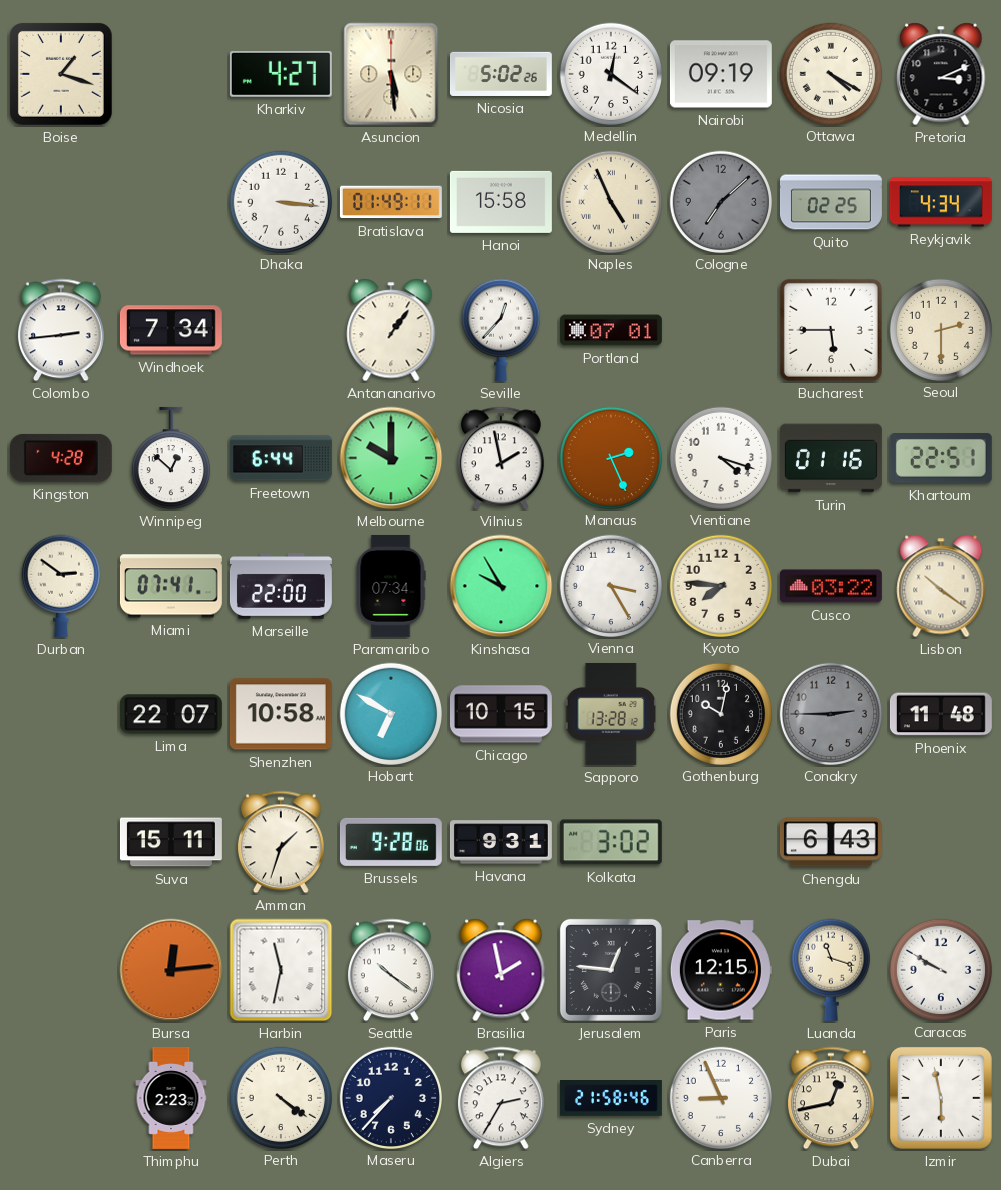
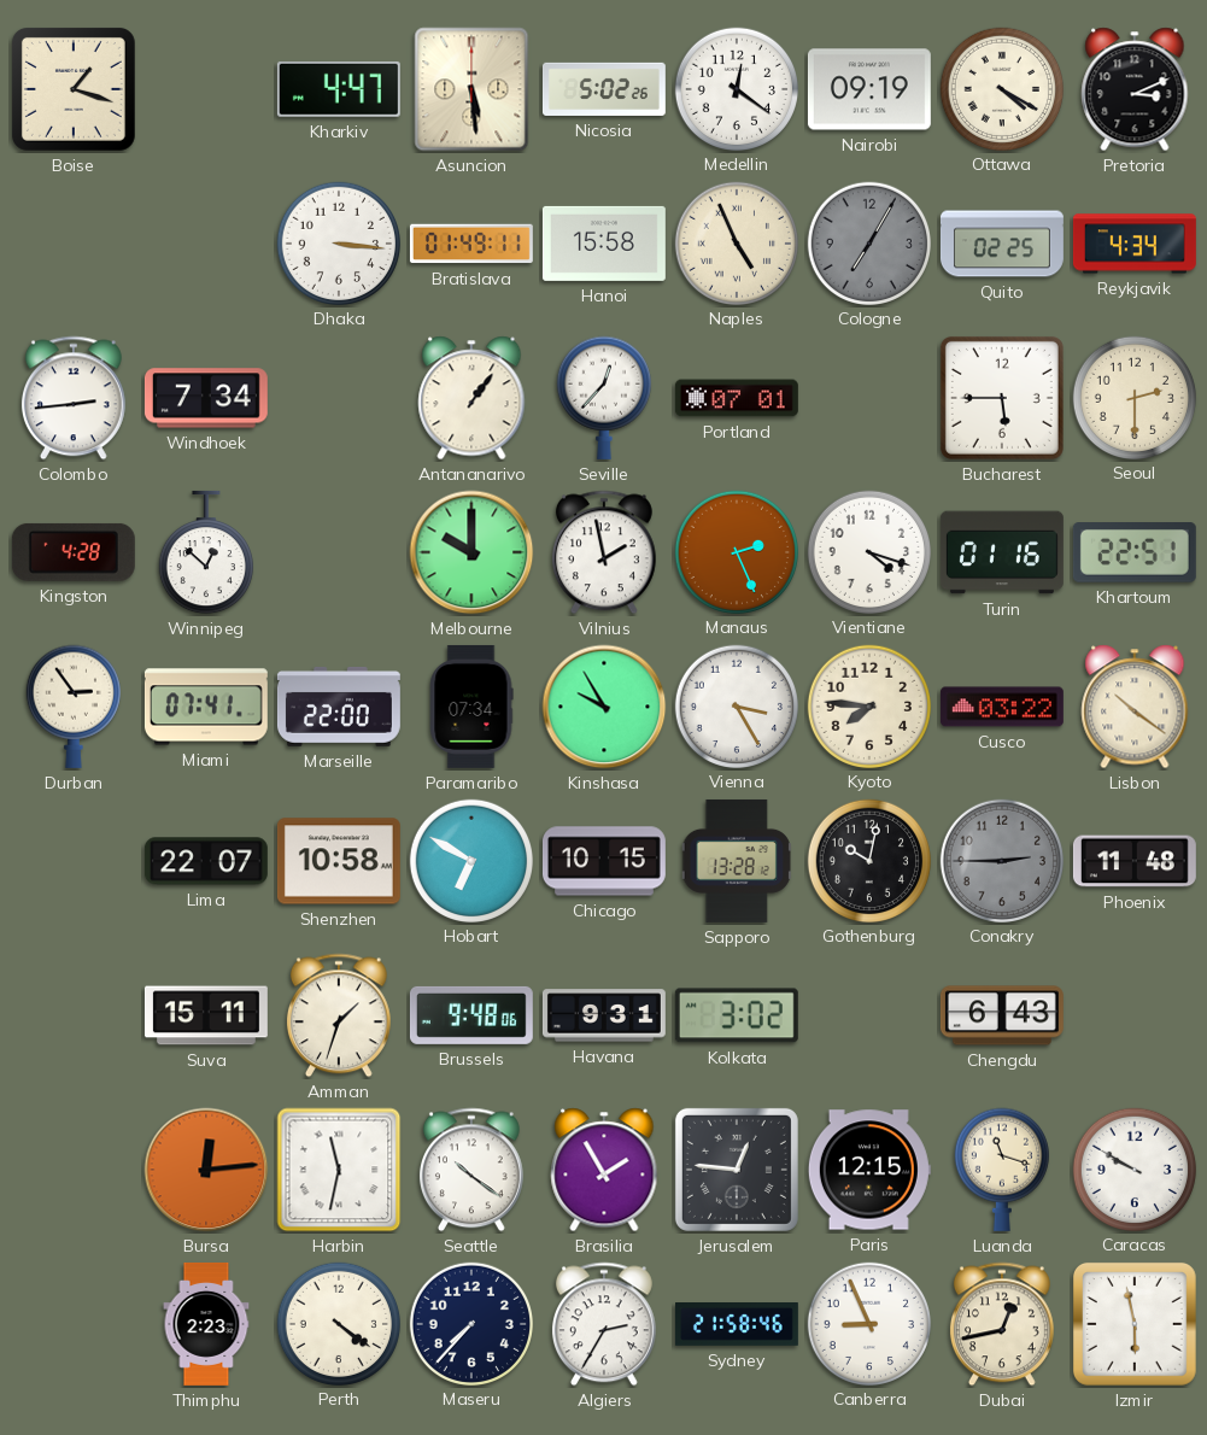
Kharkiv: 4:27 -> 4:47 (339, 89)
Cologne: 7:08 -> 7:05 (868, 242)
Freetown: 6:44 -> none (281, 458)
Durban: 2:51 -> 2:54 (74, 707)
Brussels: 9:28 -> 9:48 (471, 1015)
Brasilia: 1:58 -> 1:55 (604, 1170)
